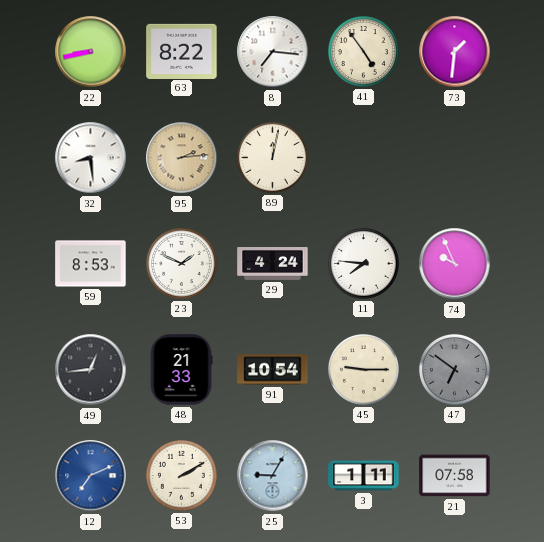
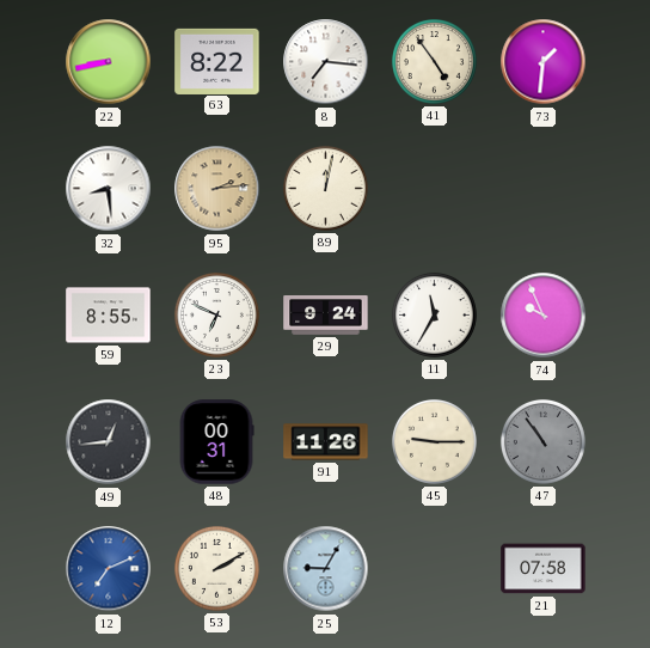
59: 8:53 -> 8:55 (109, 316)
23: 1:49 -> 6:49 (216, 314)
29: 4:24 -> 9:24 (326, 316)
11: 7:46 -> 11:35 (434, 314)
48: 21:33 -> 00:31 (216, 442)
91: 10:54 -> 11:26 (326, 442)
47: 6:51 -> 10:54 (542, 441)
3: 1:11 -> none (364, 476)
